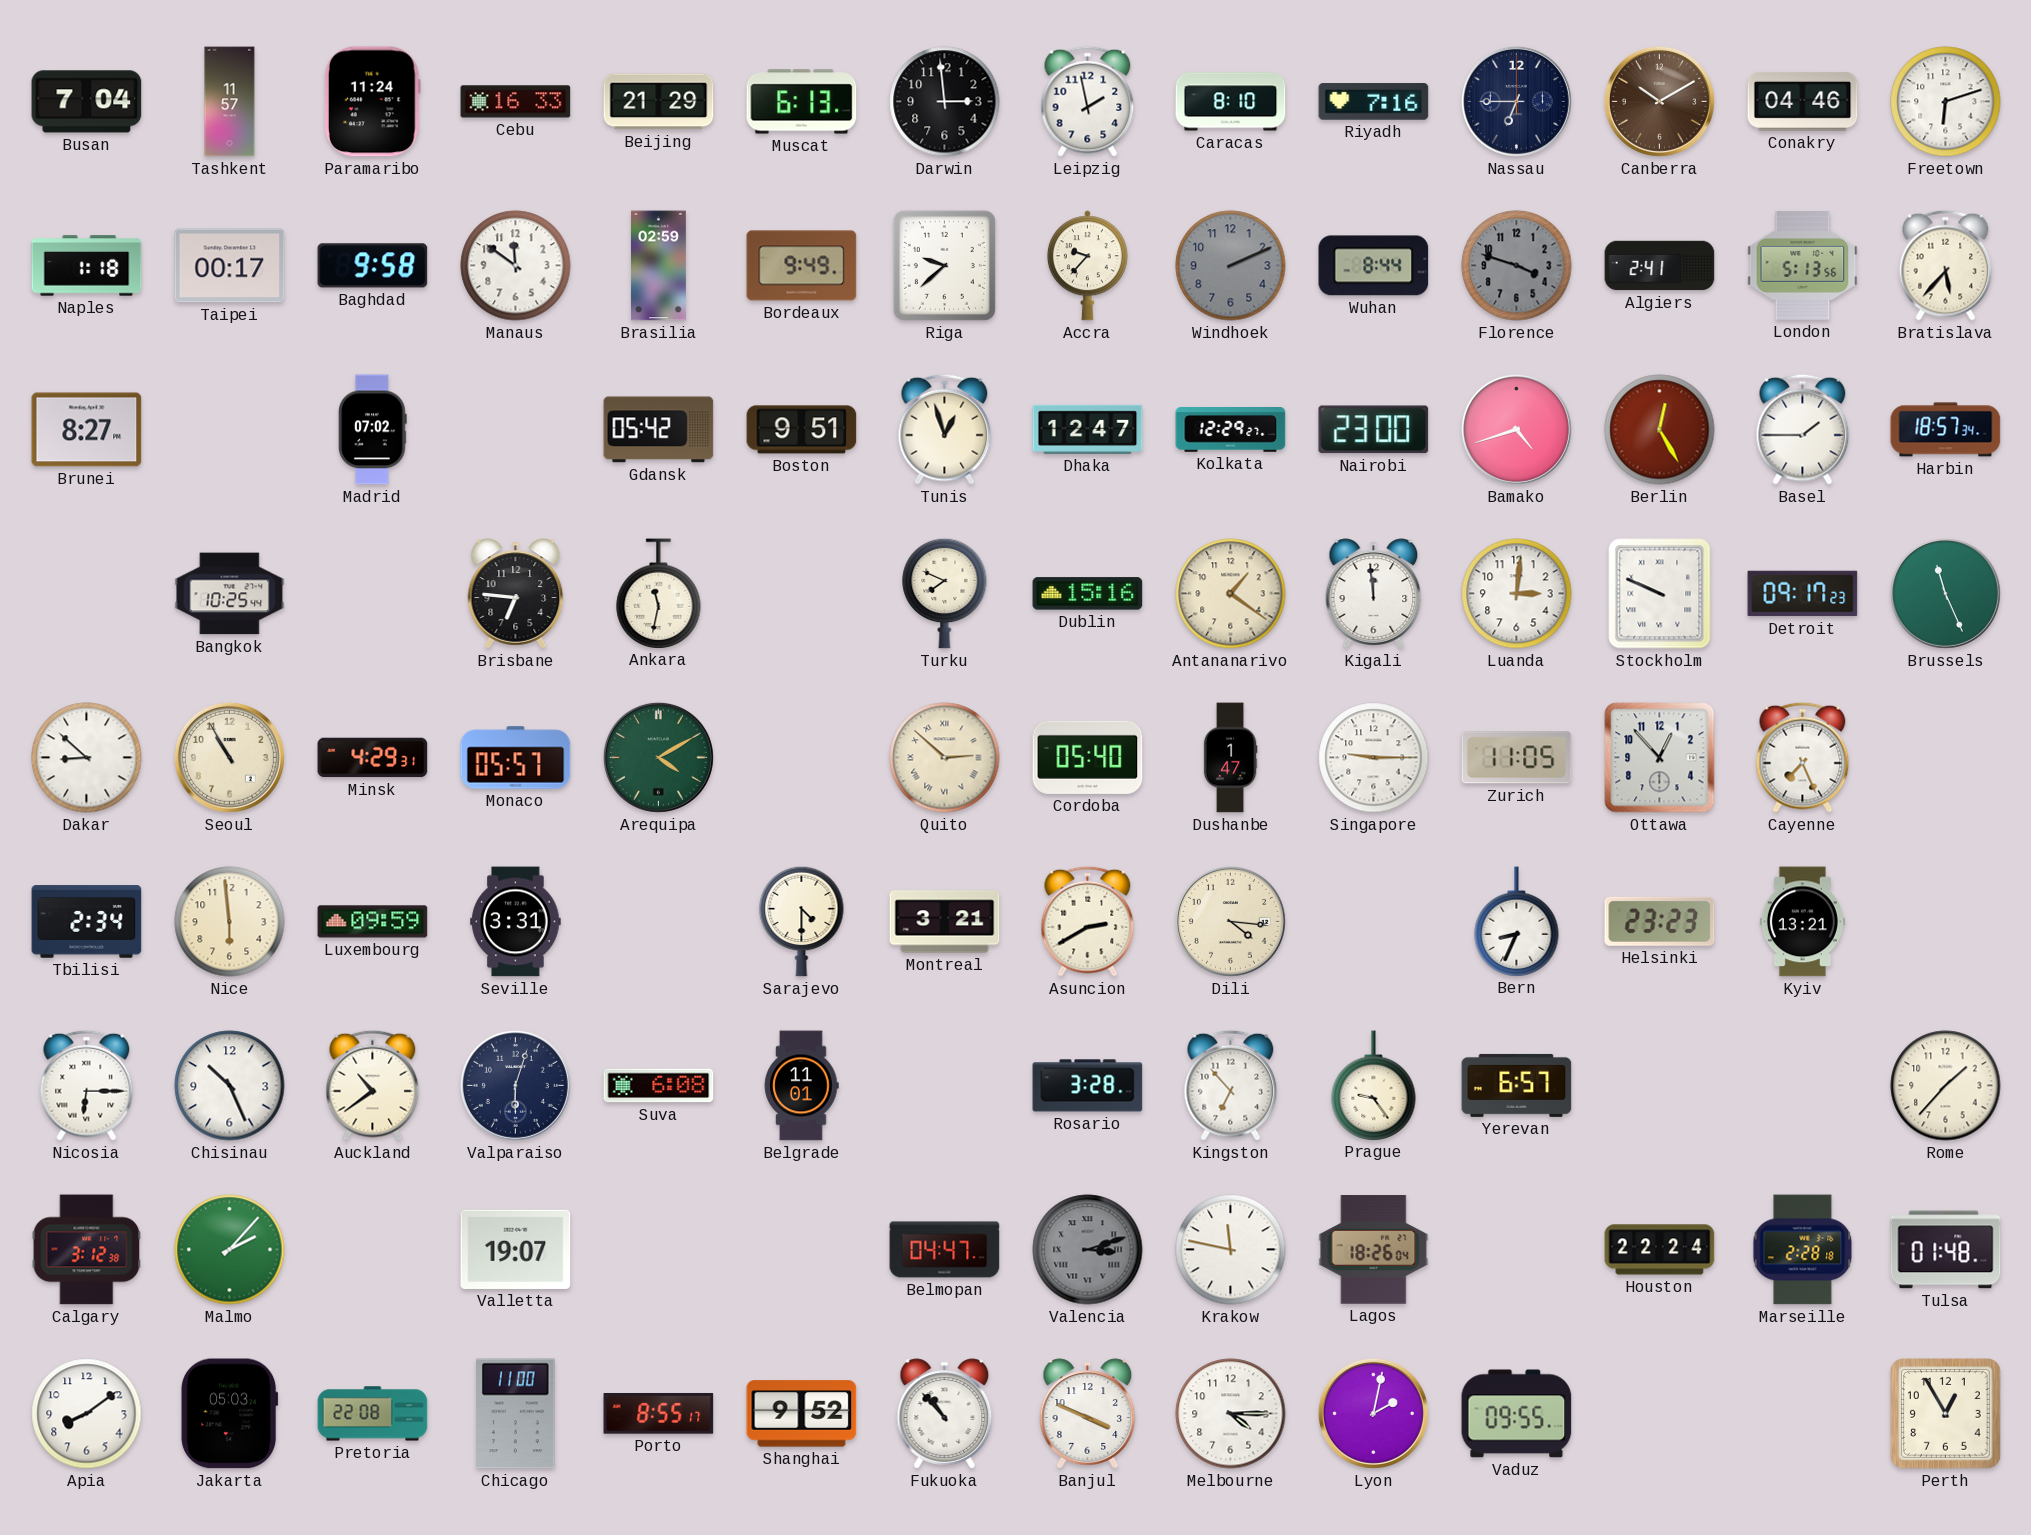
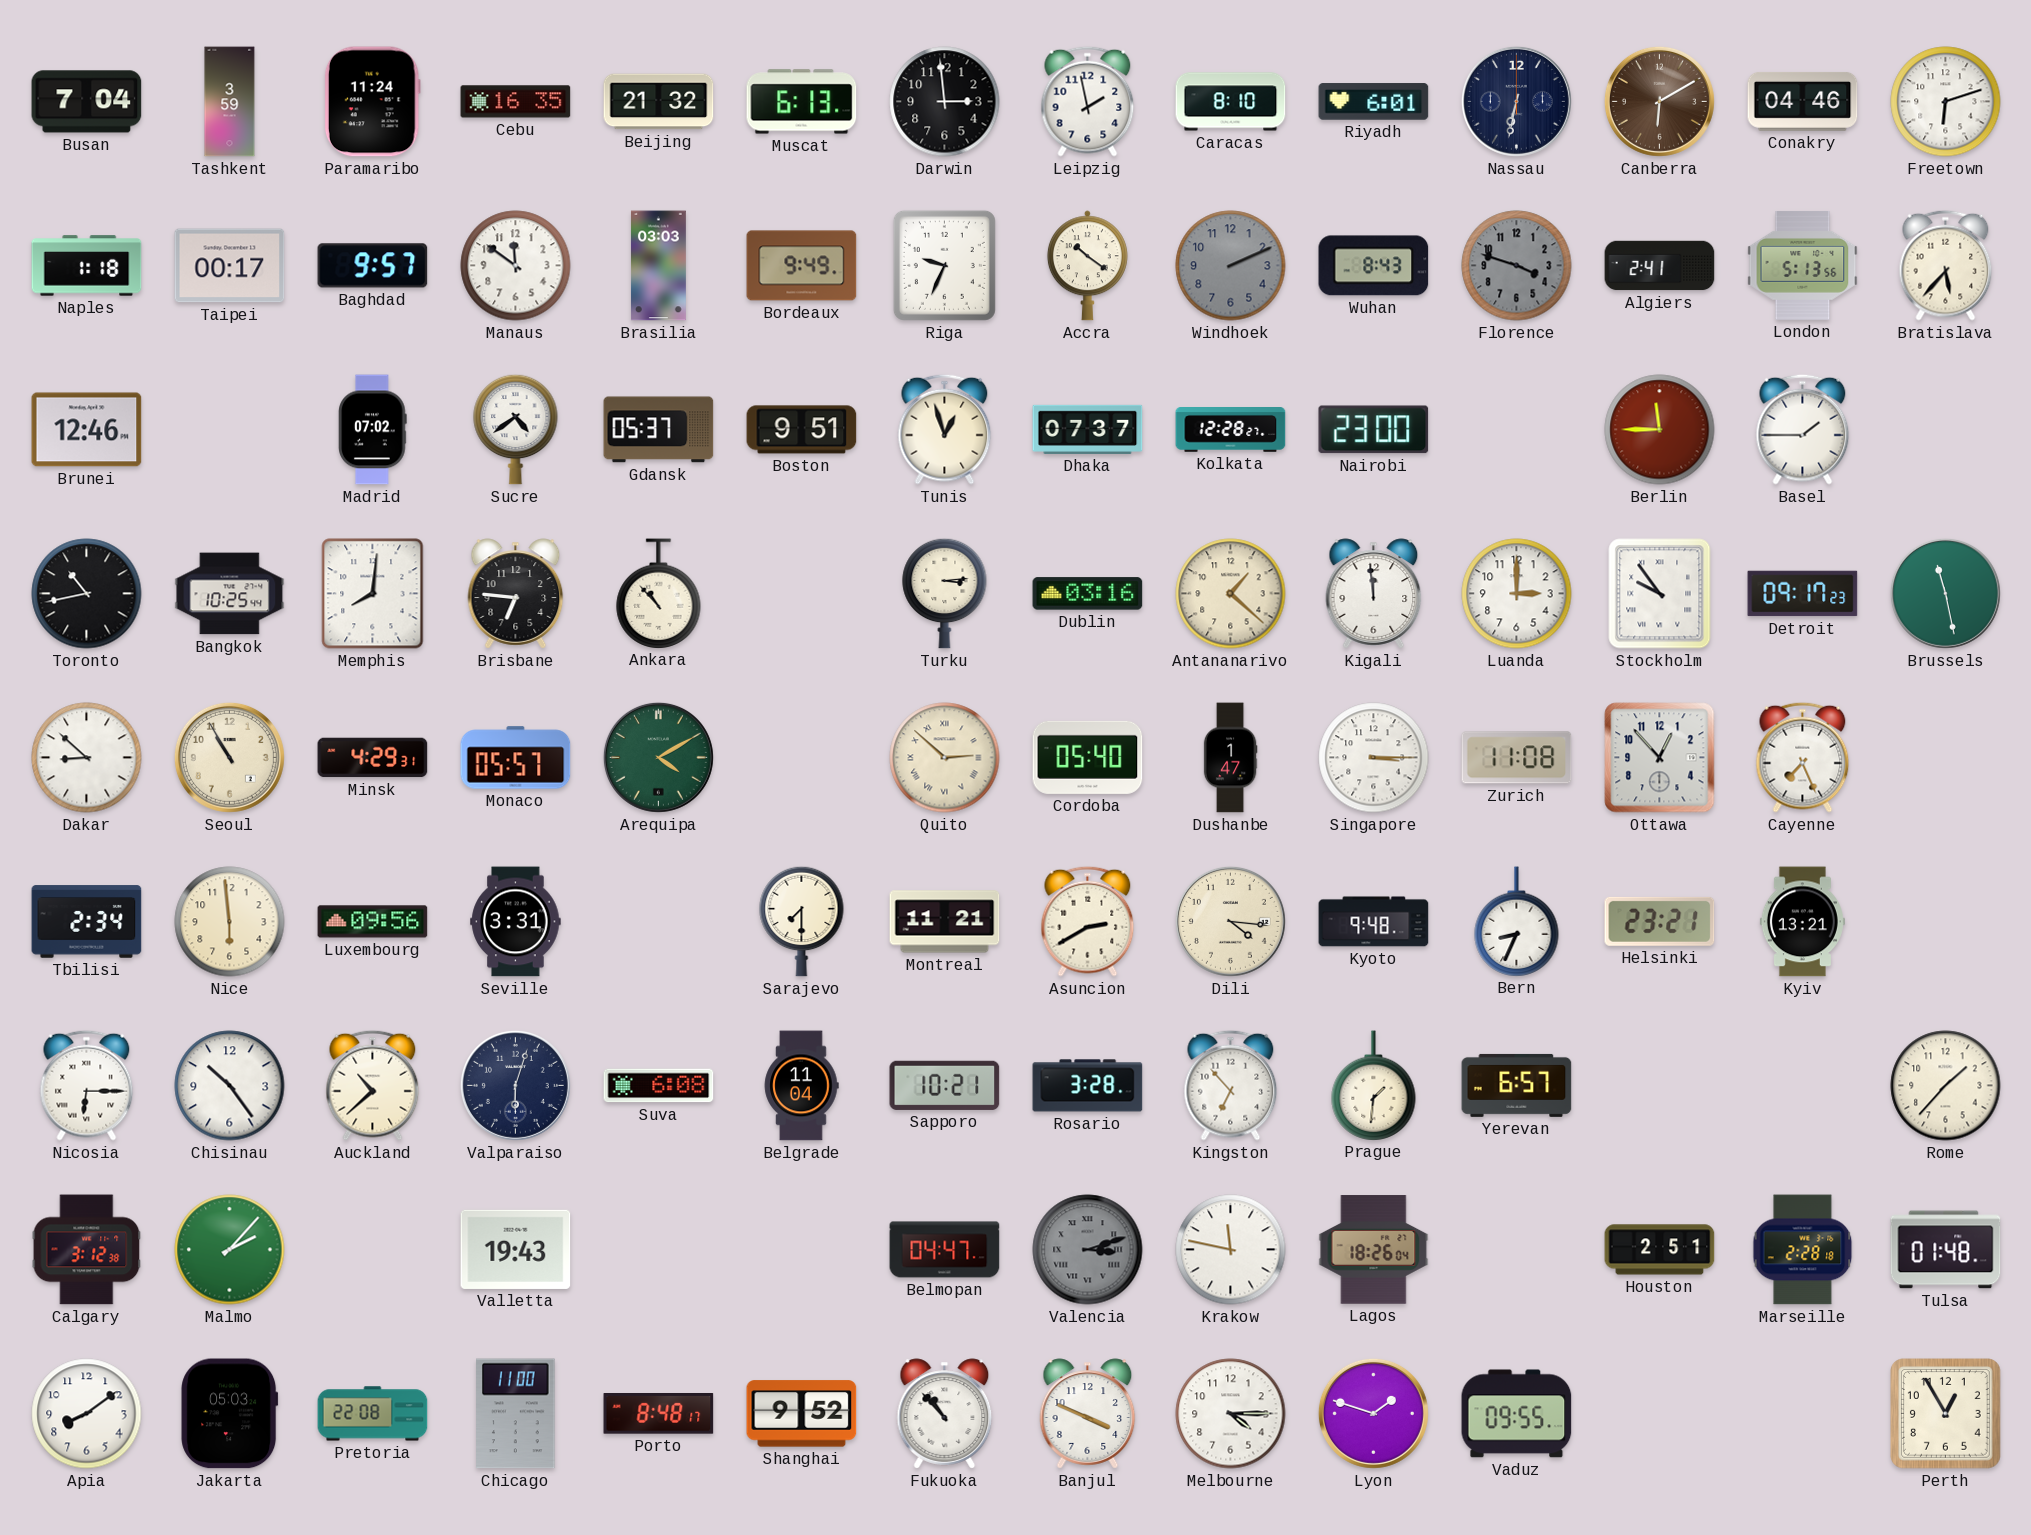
Tashkent: 11:57 -> 3:59 (230, 102)
Cebu: 16:33 -> 16:35 (516, 102)
Beijing: 21:29 -> 21:32 (659, 102)
Riyadh: 7:16 -> 6:01 (1374, 102)
Nassau: 6:45 -> 6:32 (1516, 101)
Canberra: 10:10 -> 6:10 (1659, 101)
Baghdad: 9:58 -> 9:57 (373, 266)
Brasilia: 02:59 -> 03:03 (658, 266)
Riga: 9:38 -> 9:34 (944, 265)
Accra: 9:37 -> 10:21 (1087, 266)
Wuhan: 8:44 -> 8:43 (1374, 266)
Brunei: 8:27 -> 12:46 (87, 430)
Sucre: none -> 4:39 (516, 429)
Gdansk: 05:42 -> 05:37 (659, 430)
Dhaka: 12:47 -> 07:37 (1088, 429)
Kolkata: 12:29 -> 12:28 (1231, 430)
Bamako: 4:42 -> none (1516, 429)
Berlin: 12:25 -> 11:45 (1660, 430)
Harbin: 18:57 -> none (1946, 430)
Toronto: none -> 10:43 (87, 594)
Memphis: none -> 8:01 (373, 594)
Ankara: 11:32 -> 10:53 (659, 593)
Turku: 7:49 -> 3:14 (945, 593)
Dublin: 15:16 -> 03:16 (1088, 594)
Antananarivo: 1:21 -> 1:22 (1231, 594)
Luanda: 3:01 -> 3:00 (1517, 594)
Stockholm: 9:49 -> 9:54 (1660, 594)
Brussels: 11:26 -> 11:28 (1945, 593)
Singapore: 9:15 -> 3:15 (1374, 758)
Zurich: 11:05 -> 11:08 (1517, 758)
Luxembourg: 09:59 -> 09:56 (373, 922)
Sarajevo: 4:30 -> 7:30 (802, 921)
Montreal: 3:21 -> 11:21 (945, 922)
Kyoto: none -> 9:48 (1374, 922)
Helsinki: 23:23 -> 23:21 (1660, 921)
Chisinau: 10:26 -> 10:24 (230, 1086)
Auckland: 10:39 -> 10:38 (373, 1085)
Belgrade: 11:01 -> 11:04 (801, 1086)
Sapporo: none -> 10:21 (945, 1085)
Prague: 9:24 -> 1:31 (1374, 1085)
Valletta: 19:07 -> 19:43 (516, 1249)
Houston: 22:24 -> 2:51 (1660, 1250)
Porto: 8:55 -> 8:48 (659, 1414)
Lyon: 2:02 -> 1:48 (1373, 1413)
